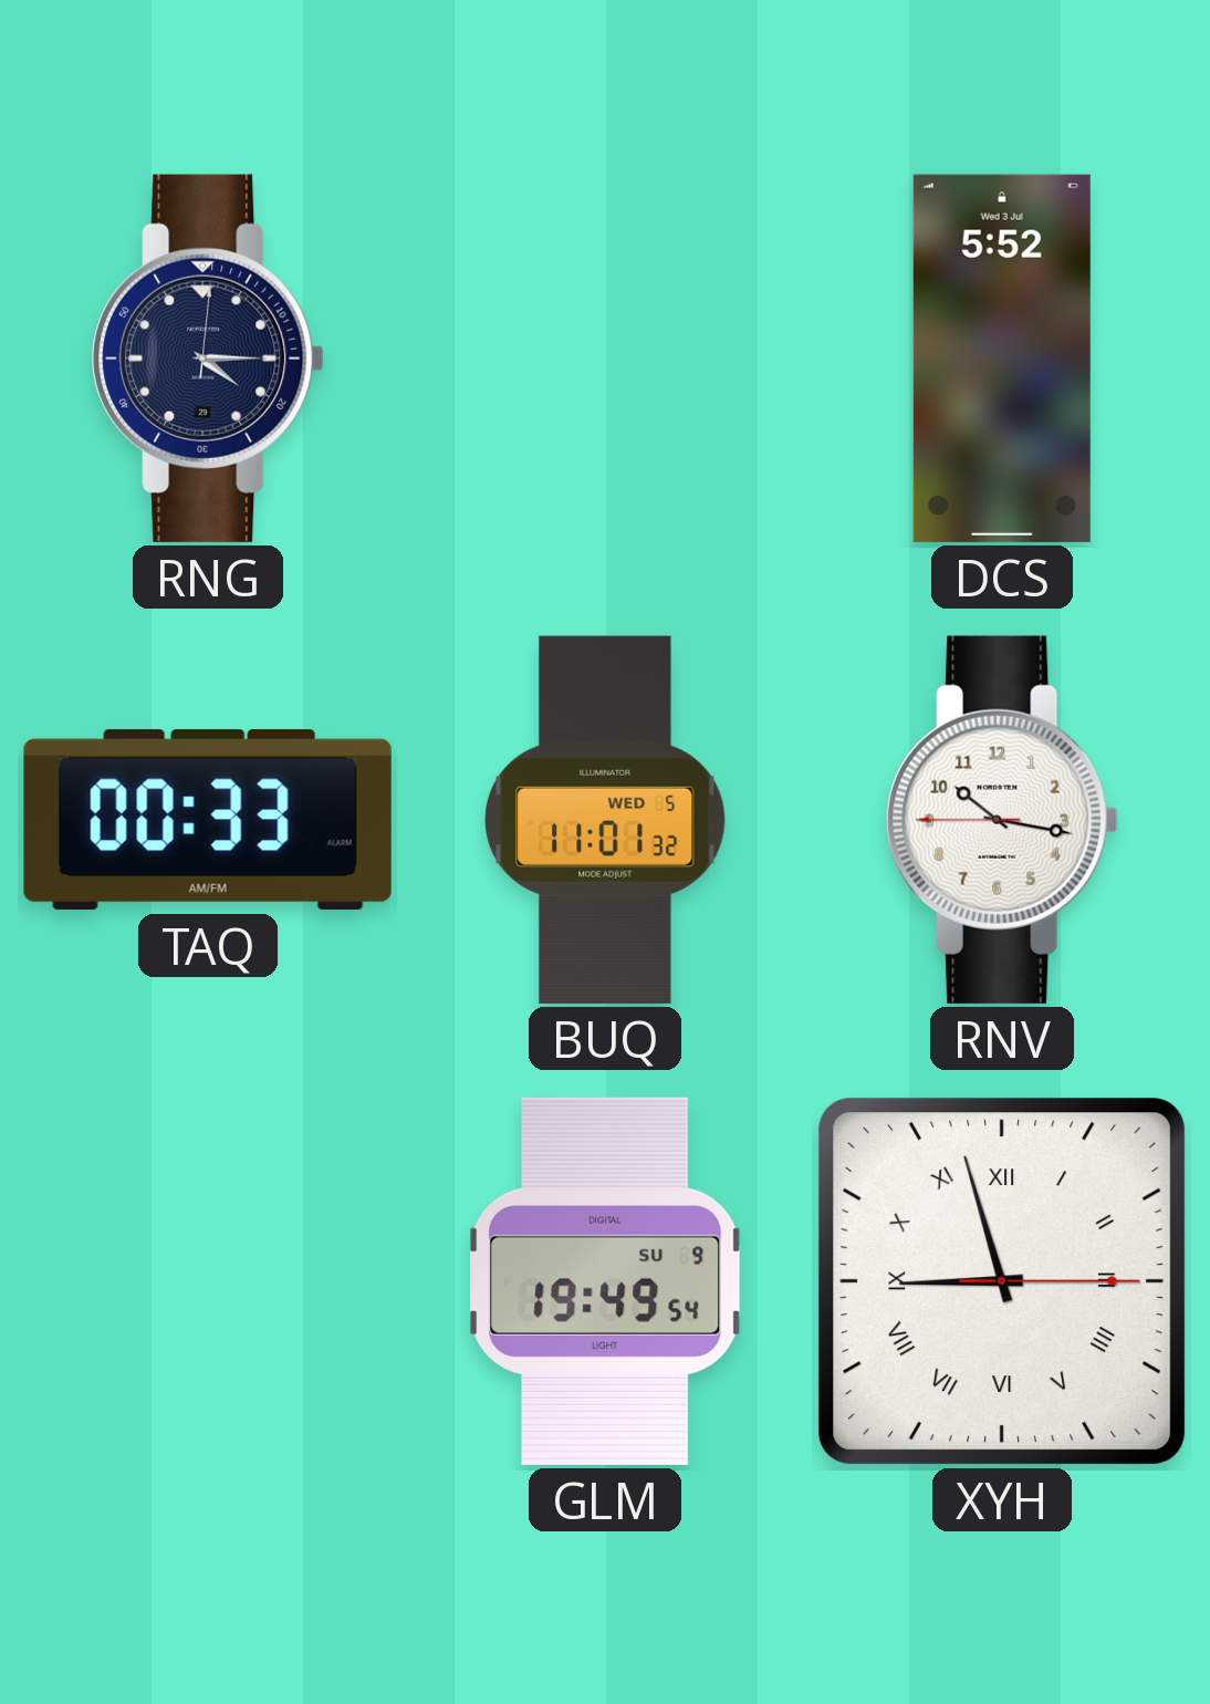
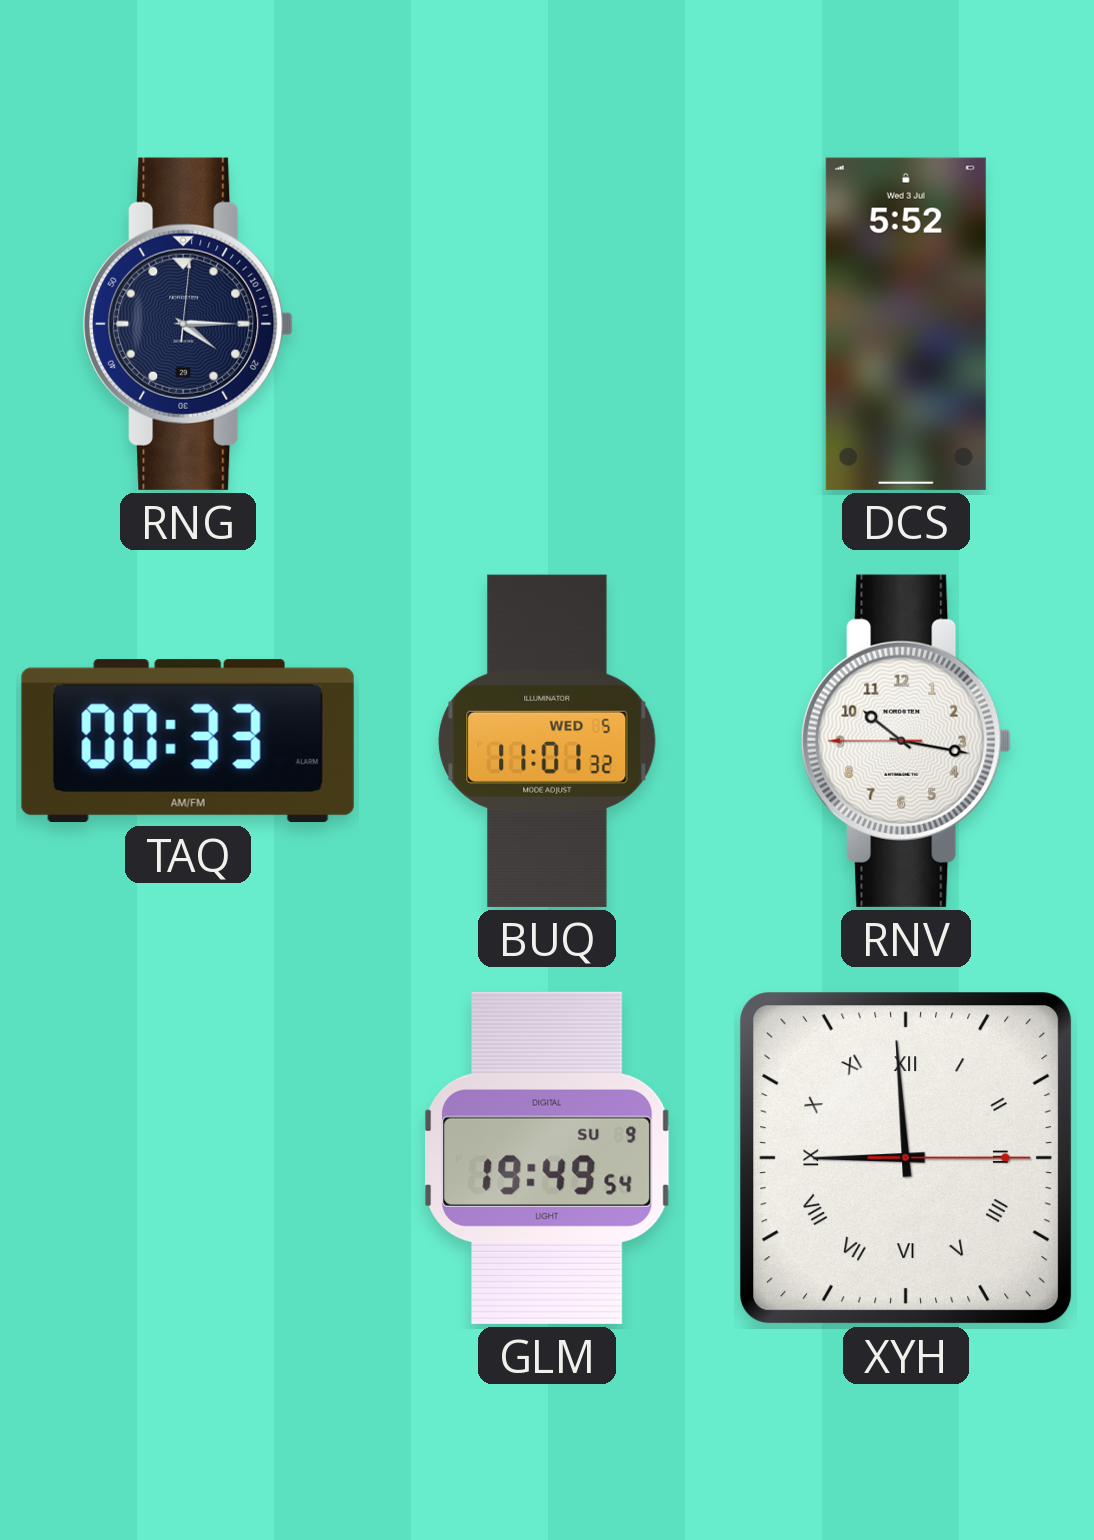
XYH: 8:57 -> 8:59 (906, 1158)
